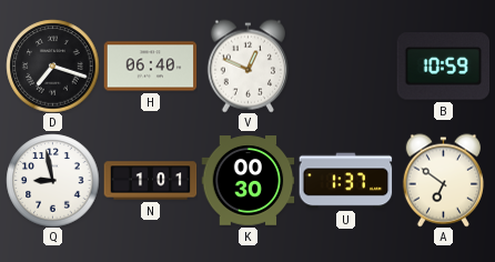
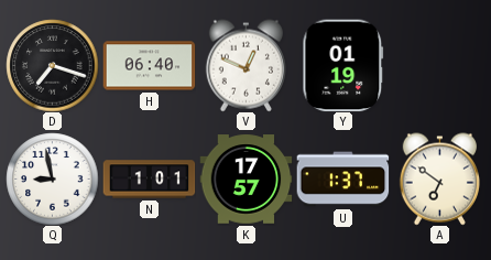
Y: none -> 01:19 (343, 65)
B: 10:59 -> none (443, 67)
K: 00:30 -> 17:57 (245, 180)
